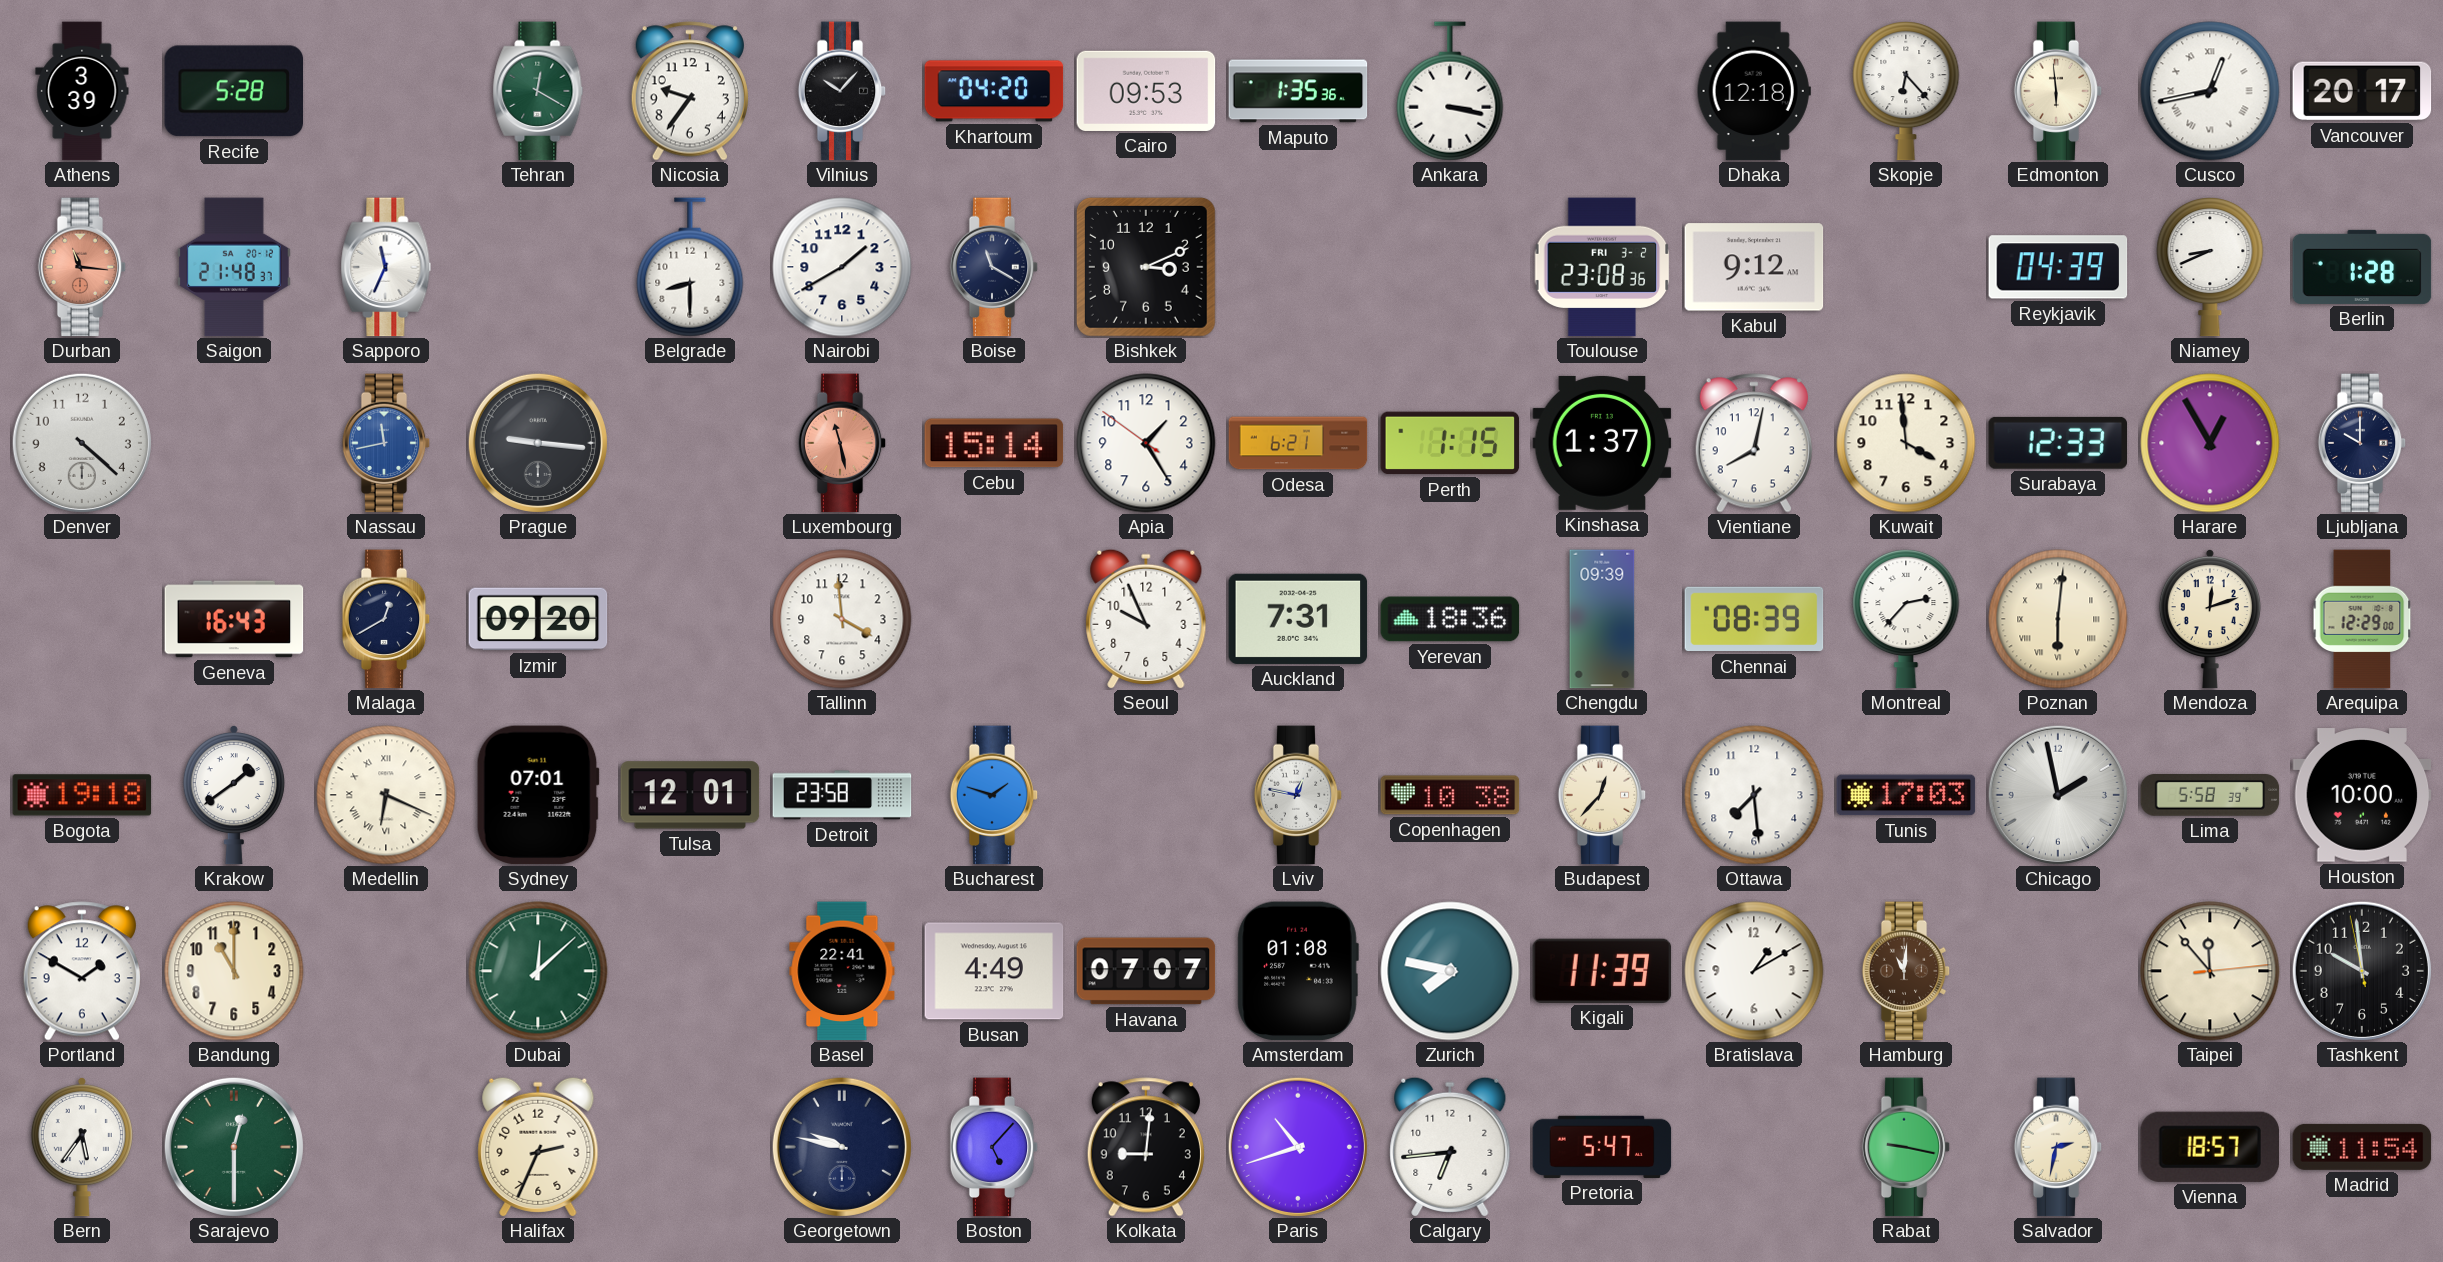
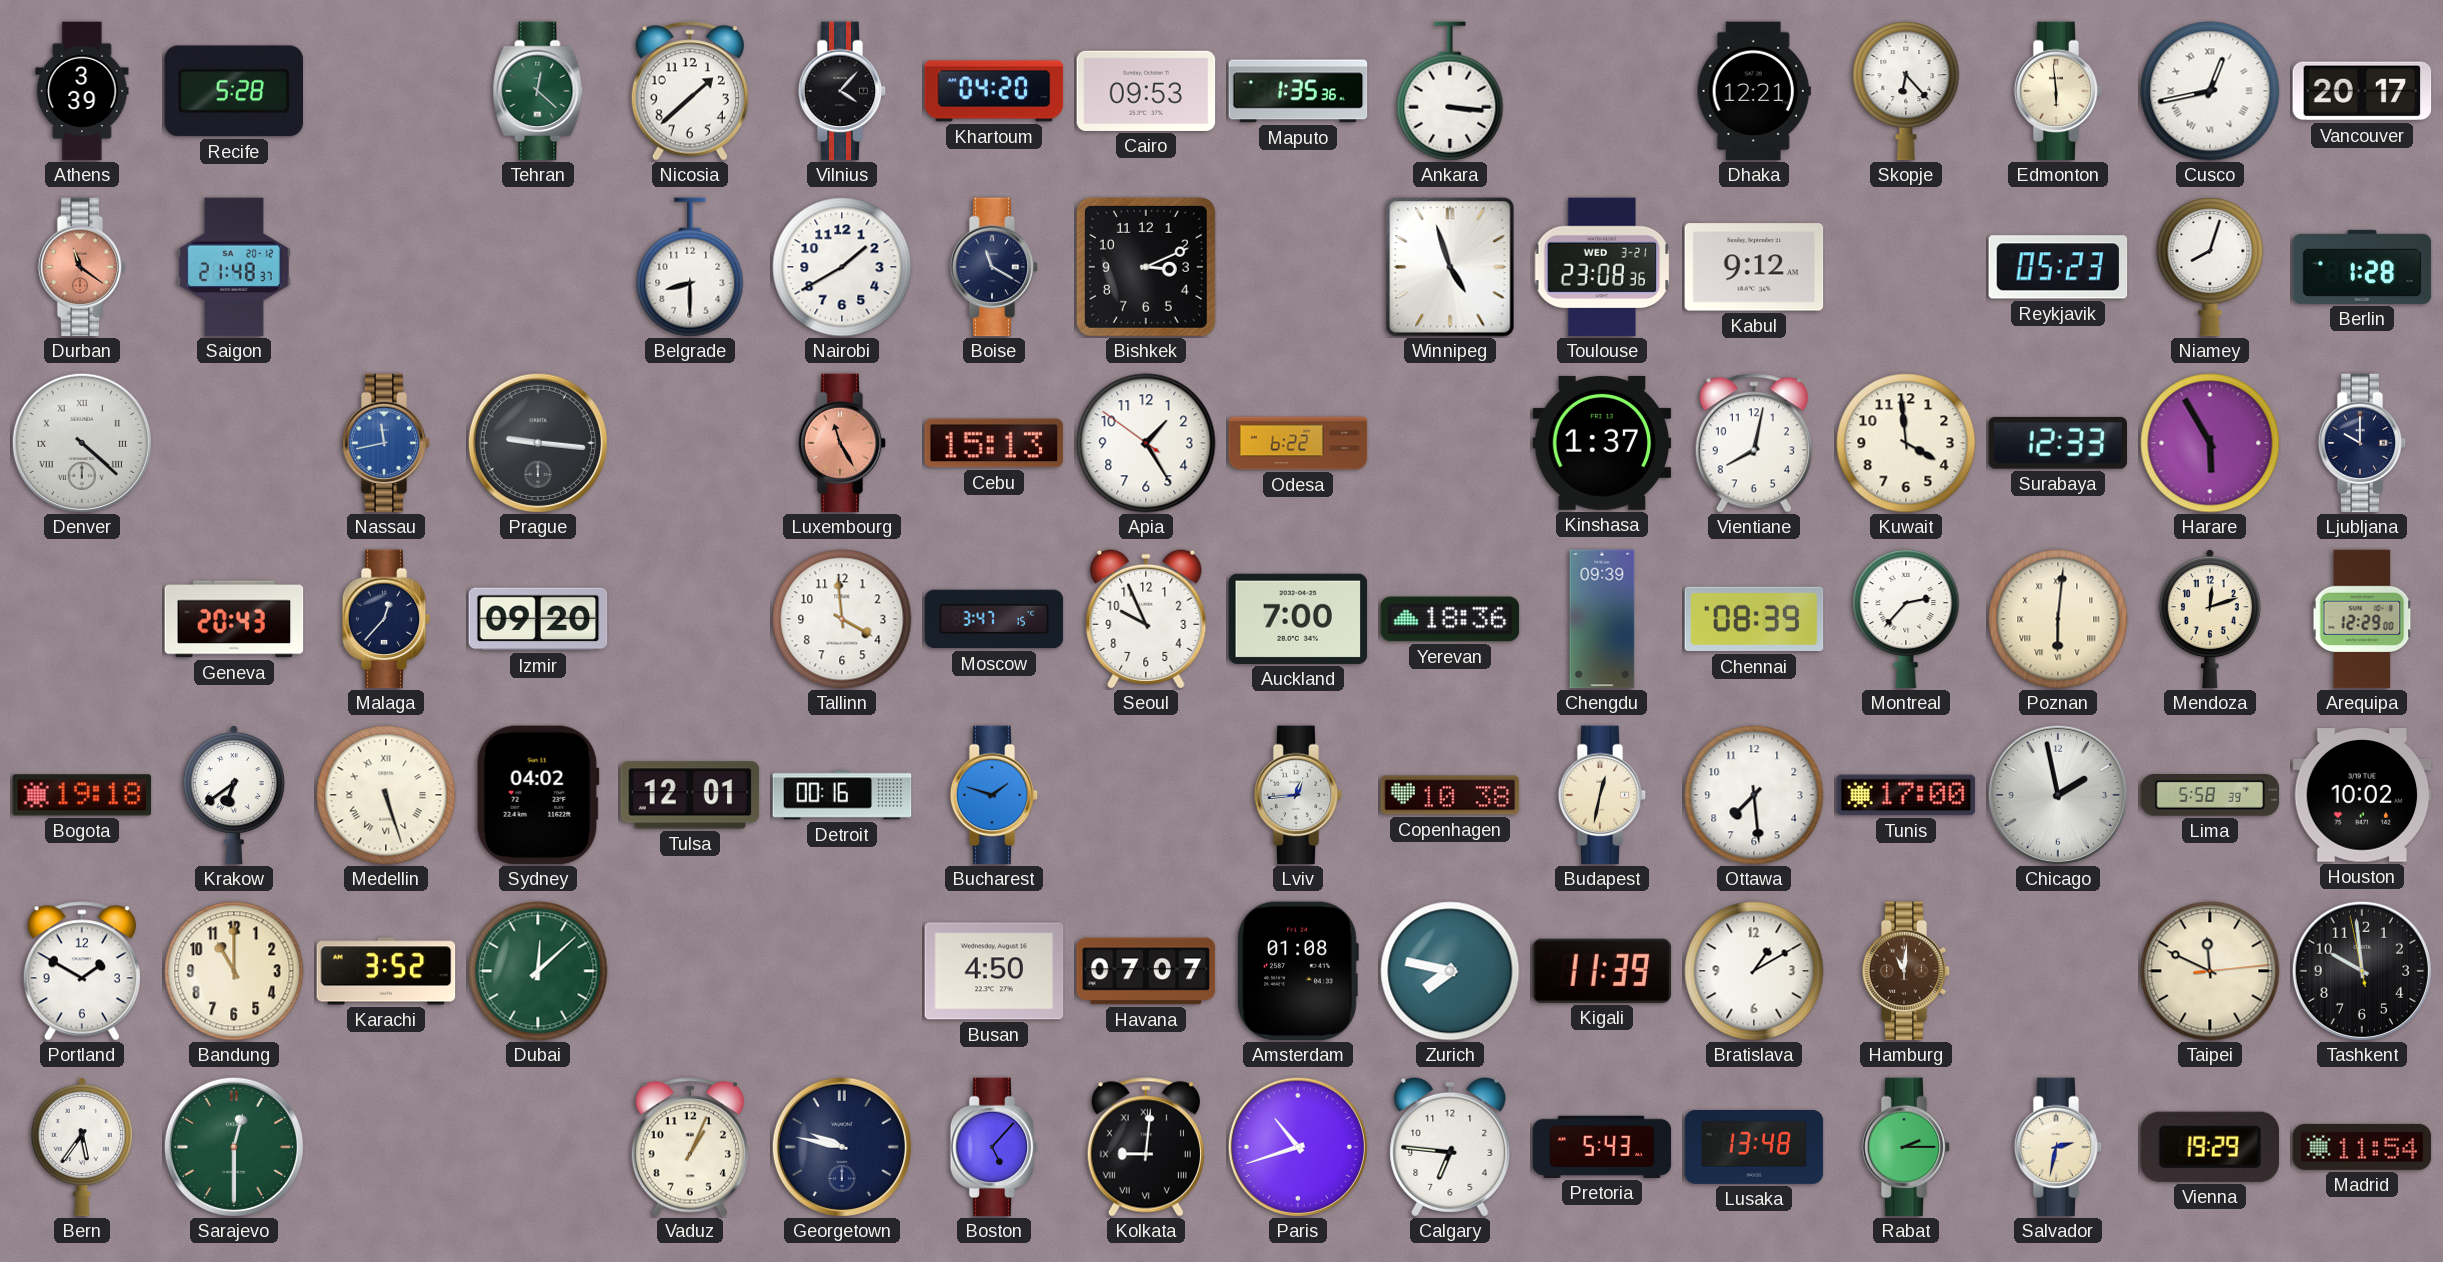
Tehran: 12:20 -> 12:22 (538, 91)
Nicosia: 9:36 -> 1:38 (690, 91)
Vilnius: 10:07 -> 4:07 (842, 91)
Ankara: 3:17 -> 3:16 (1450, 91)
Dhaka: 12:18 -> 12:21 (1754, 91)
Durban: 11:16 -> 11:21 (82, 267)
Sapporo: 11:34 -> none (386, 267)
Winnipeg: none -> 4:57 (1450, 267)
Toulouse date: FRI 3-2 -> WED 3-21 (1602, 267)
Reykjavik: 04:39 -> 05:23 (2058, 267)
Niamey: 8:41 -> 8:03 (2210, 268)
Denver numerals: Arabic -> Roman (82, 443)
Luxembourg: 11:28 -> 11:25 (842, 443)
Cebu: 15:14 -> 15:13 (994, 443)
Odesa: 6:21 -> 6:22 (1298, 443)
Perth: 1:15 -> none (1450, 443)
Harare: 12:55 -> 5:55 (2210, 443)
Geneva: 16:43 -> 20:43 (234, 619)
Malaga: 12:40 -> 12:37 (386, 619)
Moscow: none -> 3:47 (994, 619)
Auckland: 7:31 -> 7:00 (1298, 619)
Krakow: 1:39 -> 6:39 (234, 795)
Medellin: 6:19 -> 5:27 (386, 795)
Sydney: 07:01 -> 04:02 (538, 795)
Detroit: 23:58 -> 00:16 (842, 795)
Lviv: 12:47 -> 12:44 (1298, 795)
Budapest: 12:37 -> 12:32 (1602, 795)
Tunis: 17:03 -> 17:00 (1906, 795)
Houston: 10:00 -> 10:02 (2362, 795)
Karachi: none -> 3:52 (386, 971)
Basel: 22:41 -> none (842, 971)
Busan: 4:49 -> 4:50 (994, 971)
Taipei: 11:53 -> 11:49 (2210, 971)
Halifax: 2:34 -> none (538, 1147)
Vaduz: none -> 1:04 (690, 1147)
Kolkata numerals: Arabic -> Roman (1146, 1147)
Calgary: 6:44 -> 6:46 (1450, 1147)
Pretoria: 5:47 -> 5:43 (1602, 1147)
Lusaka: none -> 13:48 (1754, 1147)
Rabat: 9:17 -> 2:15 (1906, 1147)
Vienna: 18:57 -> 19:29 (2209, 1147)
